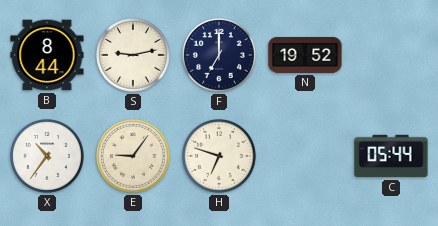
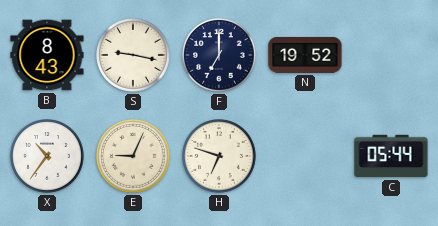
B: 8:44 -> 8:43 (47, 55)
S: 9:13 -> 9:17 (134, 56)
E: 9:06 -> 9:04 (134, 157)
